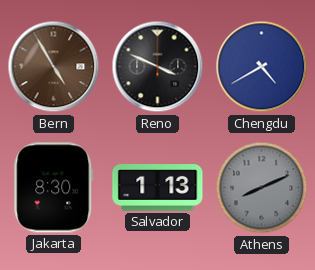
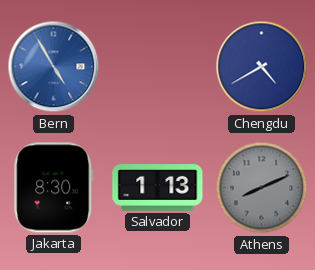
Bern dial: brown -> blue (54, 67)
Reno: 3:49 -> none (158, 67)
